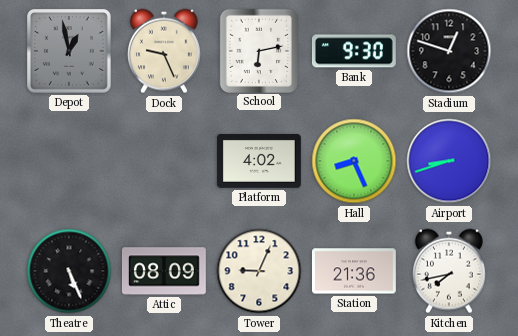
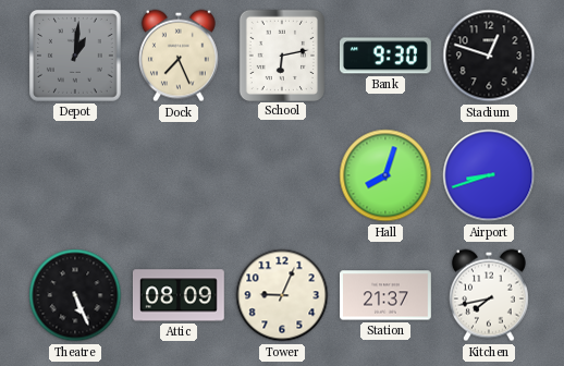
Depot: 12:58 -> 1:01 (75, 56)
Dock: 9:26 -> 7:26 (179, 56)
Platform: 4:02 -> none (259, 162)
Hall: 8:26 -> 8:03 (385, 175)
Station: 21:36 -> 21:37 (385, 295)
